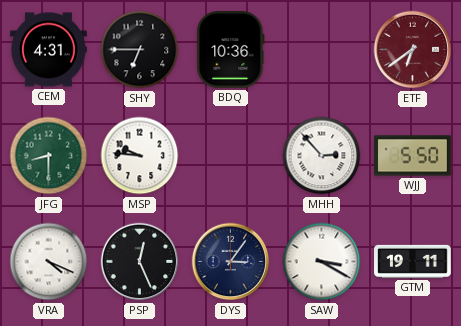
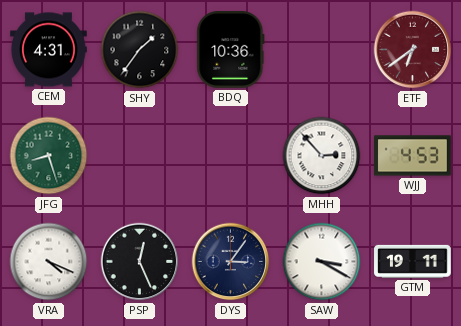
SHY: 6:45 -> 1:36 (140, 50)
JFG: 8:30 -> 8:27 (49, 156)
MSP: 9:46 -> none (140, 156)
WJJ: 5:50 -> 4:53 (413, 156)
